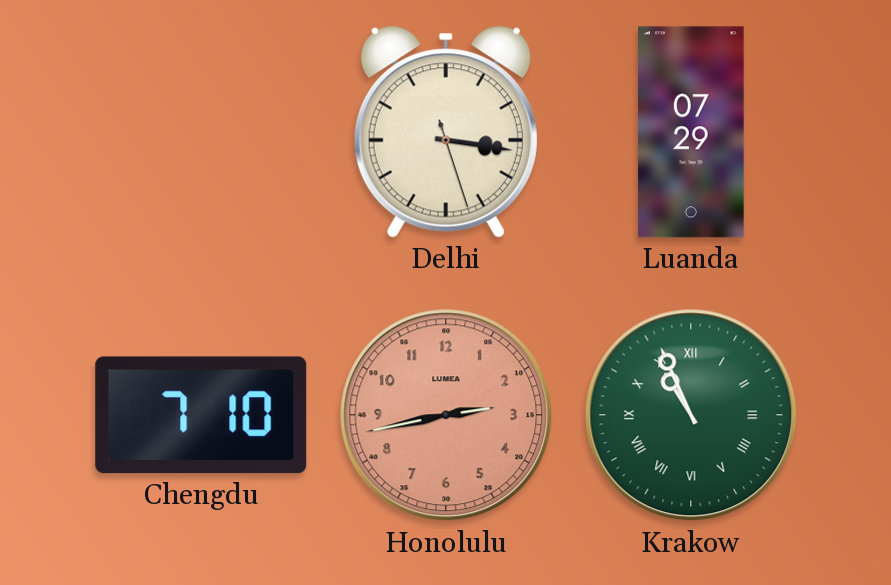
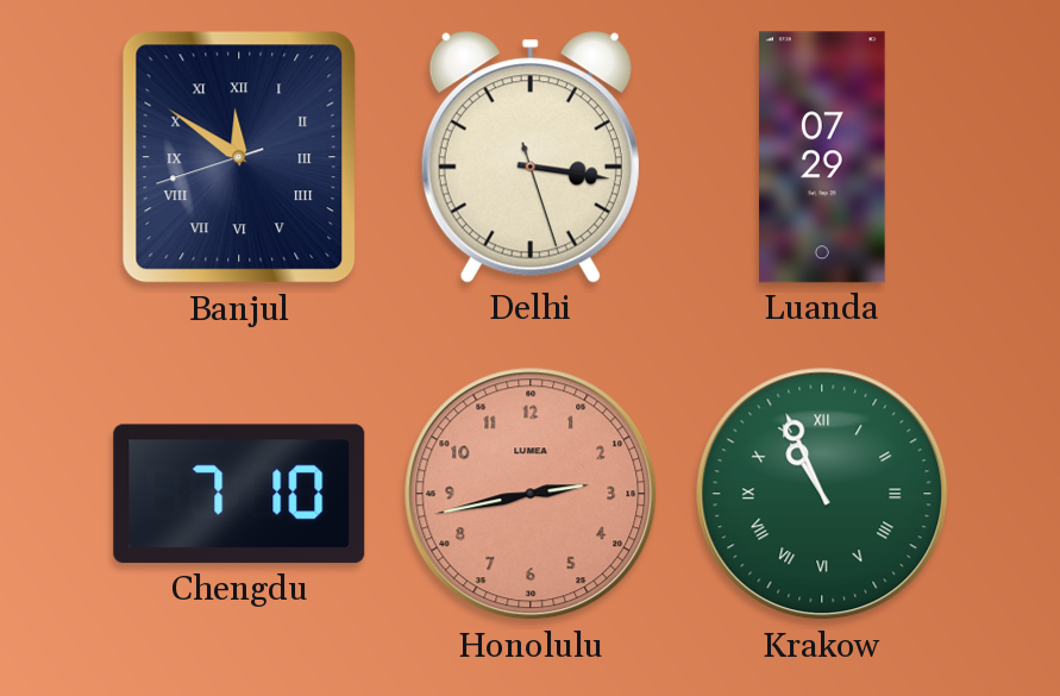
Banjul: none -> 11:50 (239, 157)
